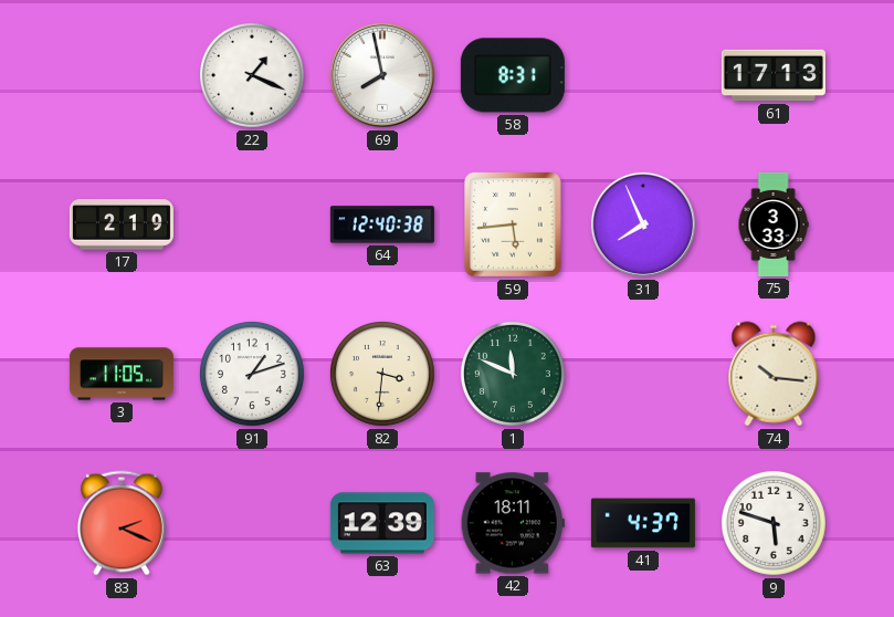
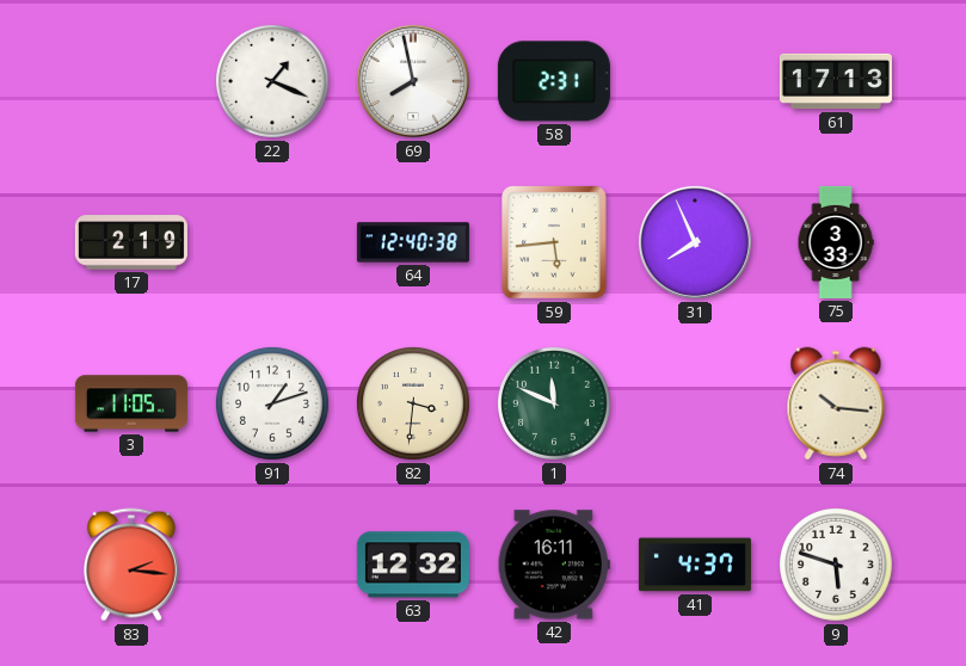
58: 8:31 -> 2:31 (554, 81)
83: 2:19 -> 2:16 (131, 565)
63: 12:39 -> 12:32 (413, 565)
42: 18:11 -> 16:11 (554, 565)
